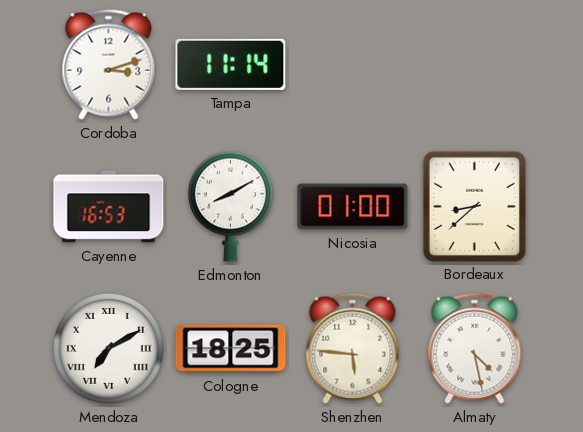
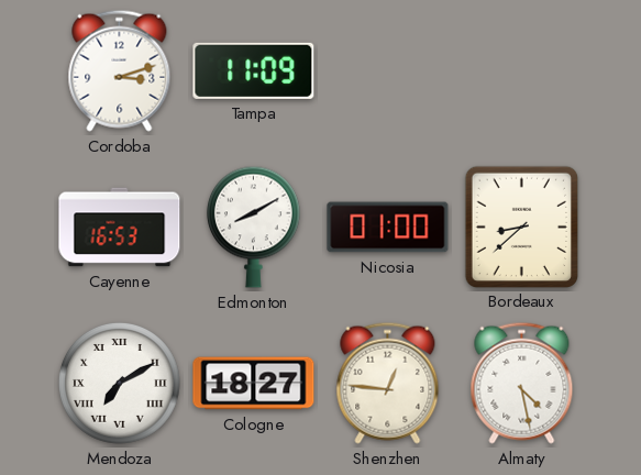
Tampa: 11:14 -> 11:09 (254, 70)
Cologne: 18:25 -> 18:27 (254, 384)
Shenzhen: 5:46 -> 12:46 (388, 383)
